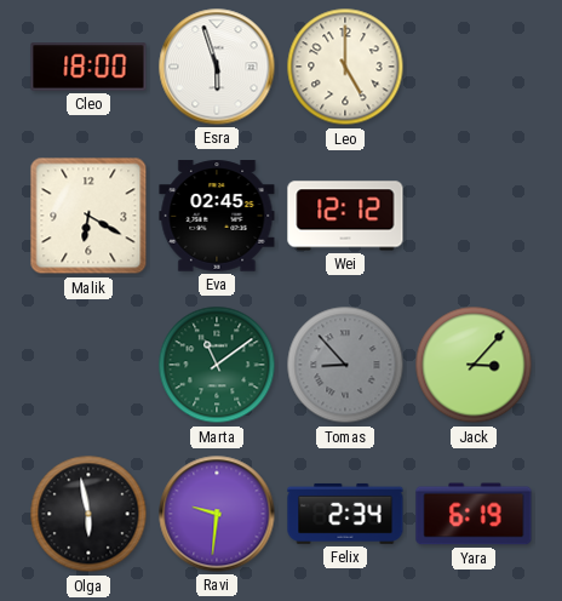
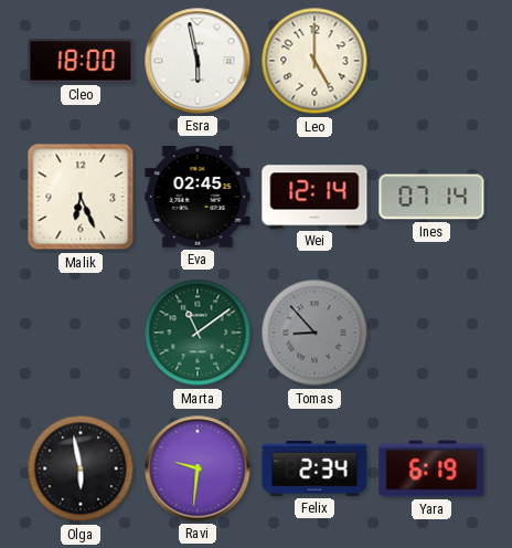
Esra: 5:57 -> 5:58 (198, 61)
Malik: 6:20 -> 6:26 (81, 197)
Wei: 12:12 -> 12:14 (314, 197)
Ines: none -> 07:14 (431, 197)
Jack: 3:07 -> none (474, 365)
